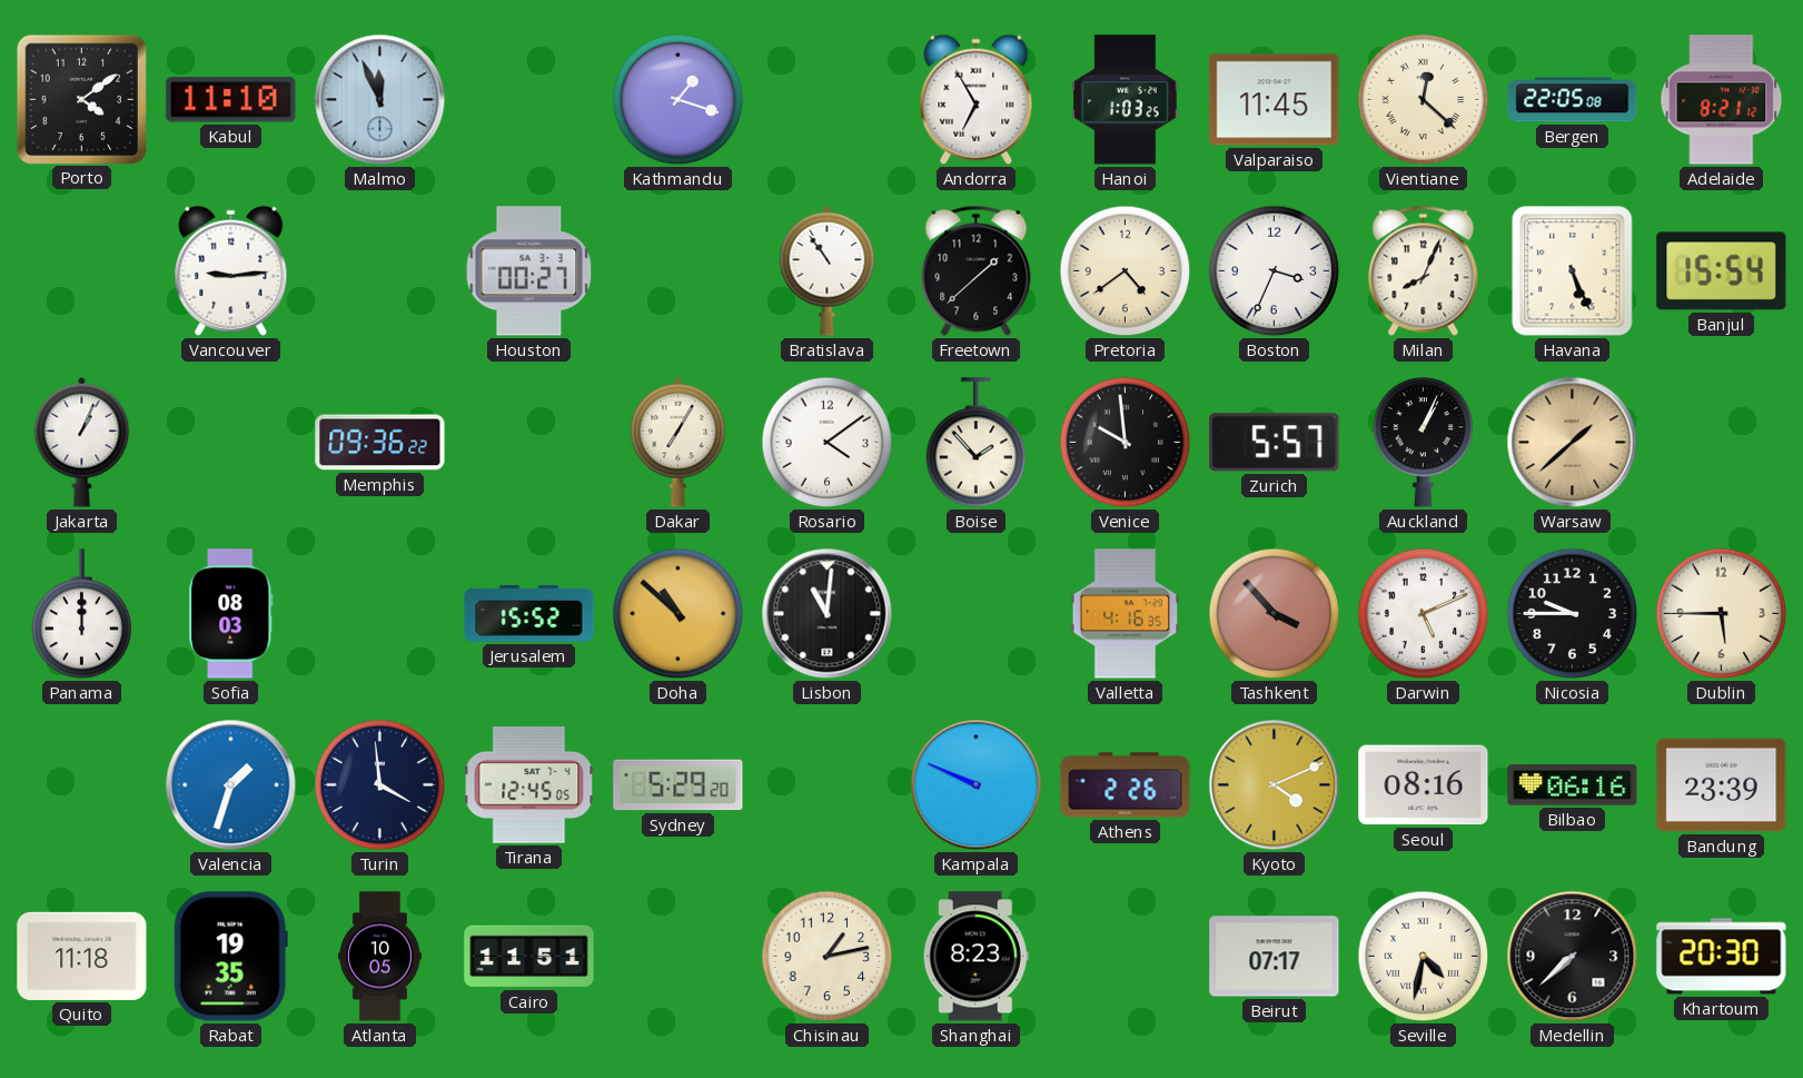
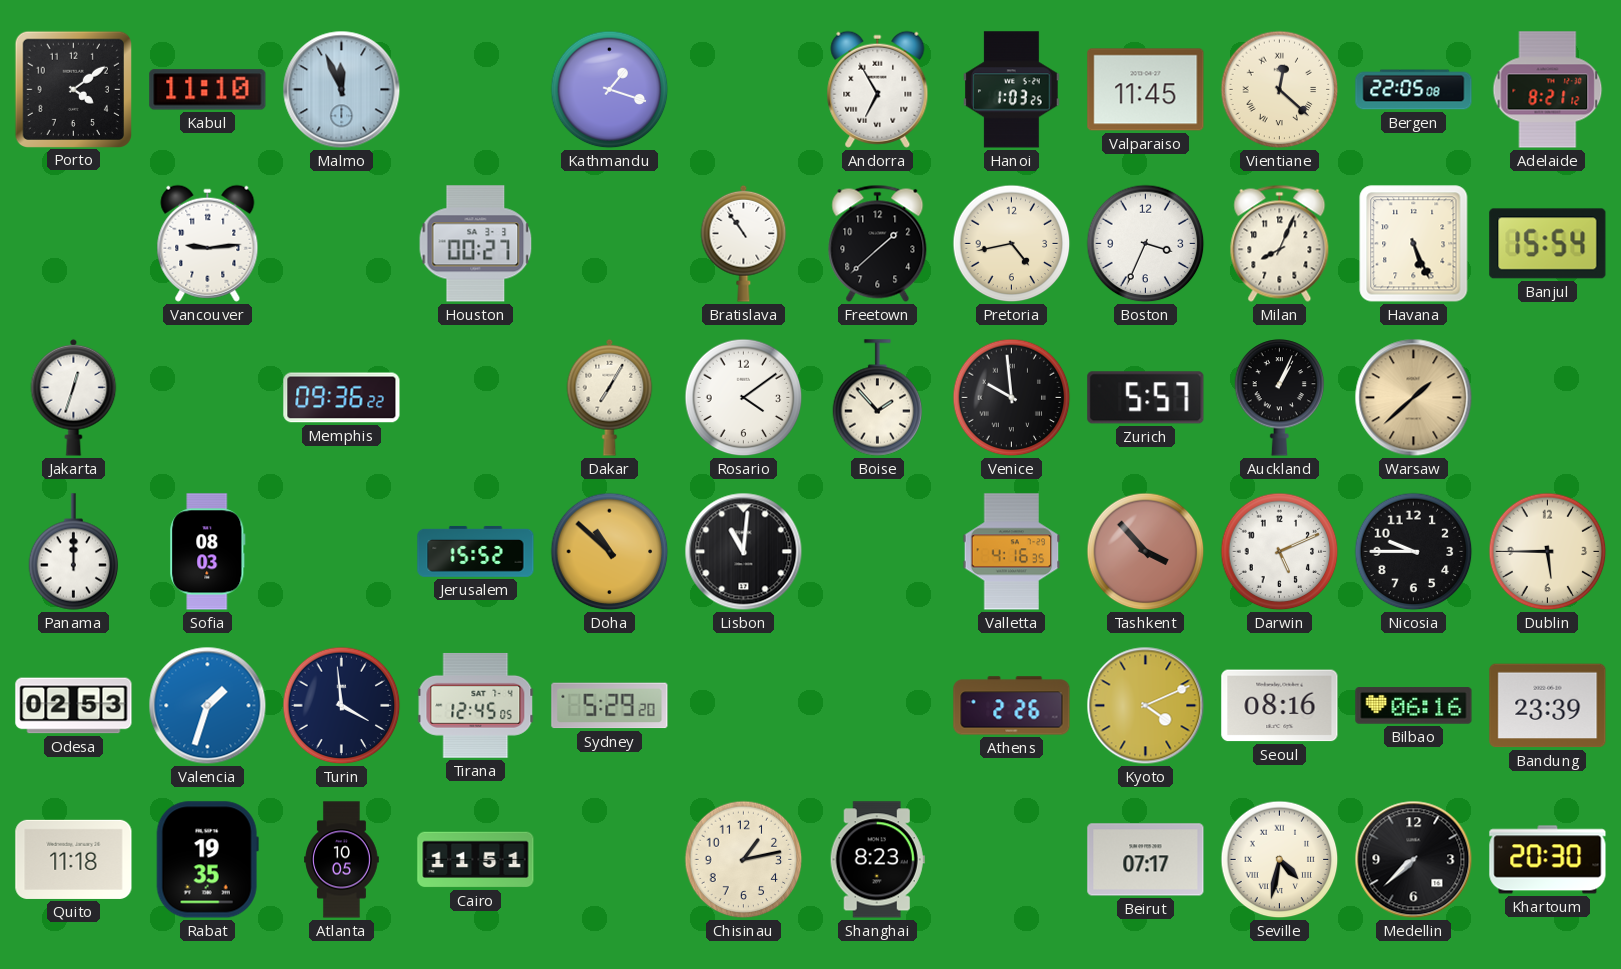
Pretoria: 4:39 -> 4:43 (1012, 244)
Jakarta: 1:04 -> 12:33 (74, 397)
Odesa: none -> 02:53 (74, 706)
Kampala: 9:49 -> none (977, 785)
